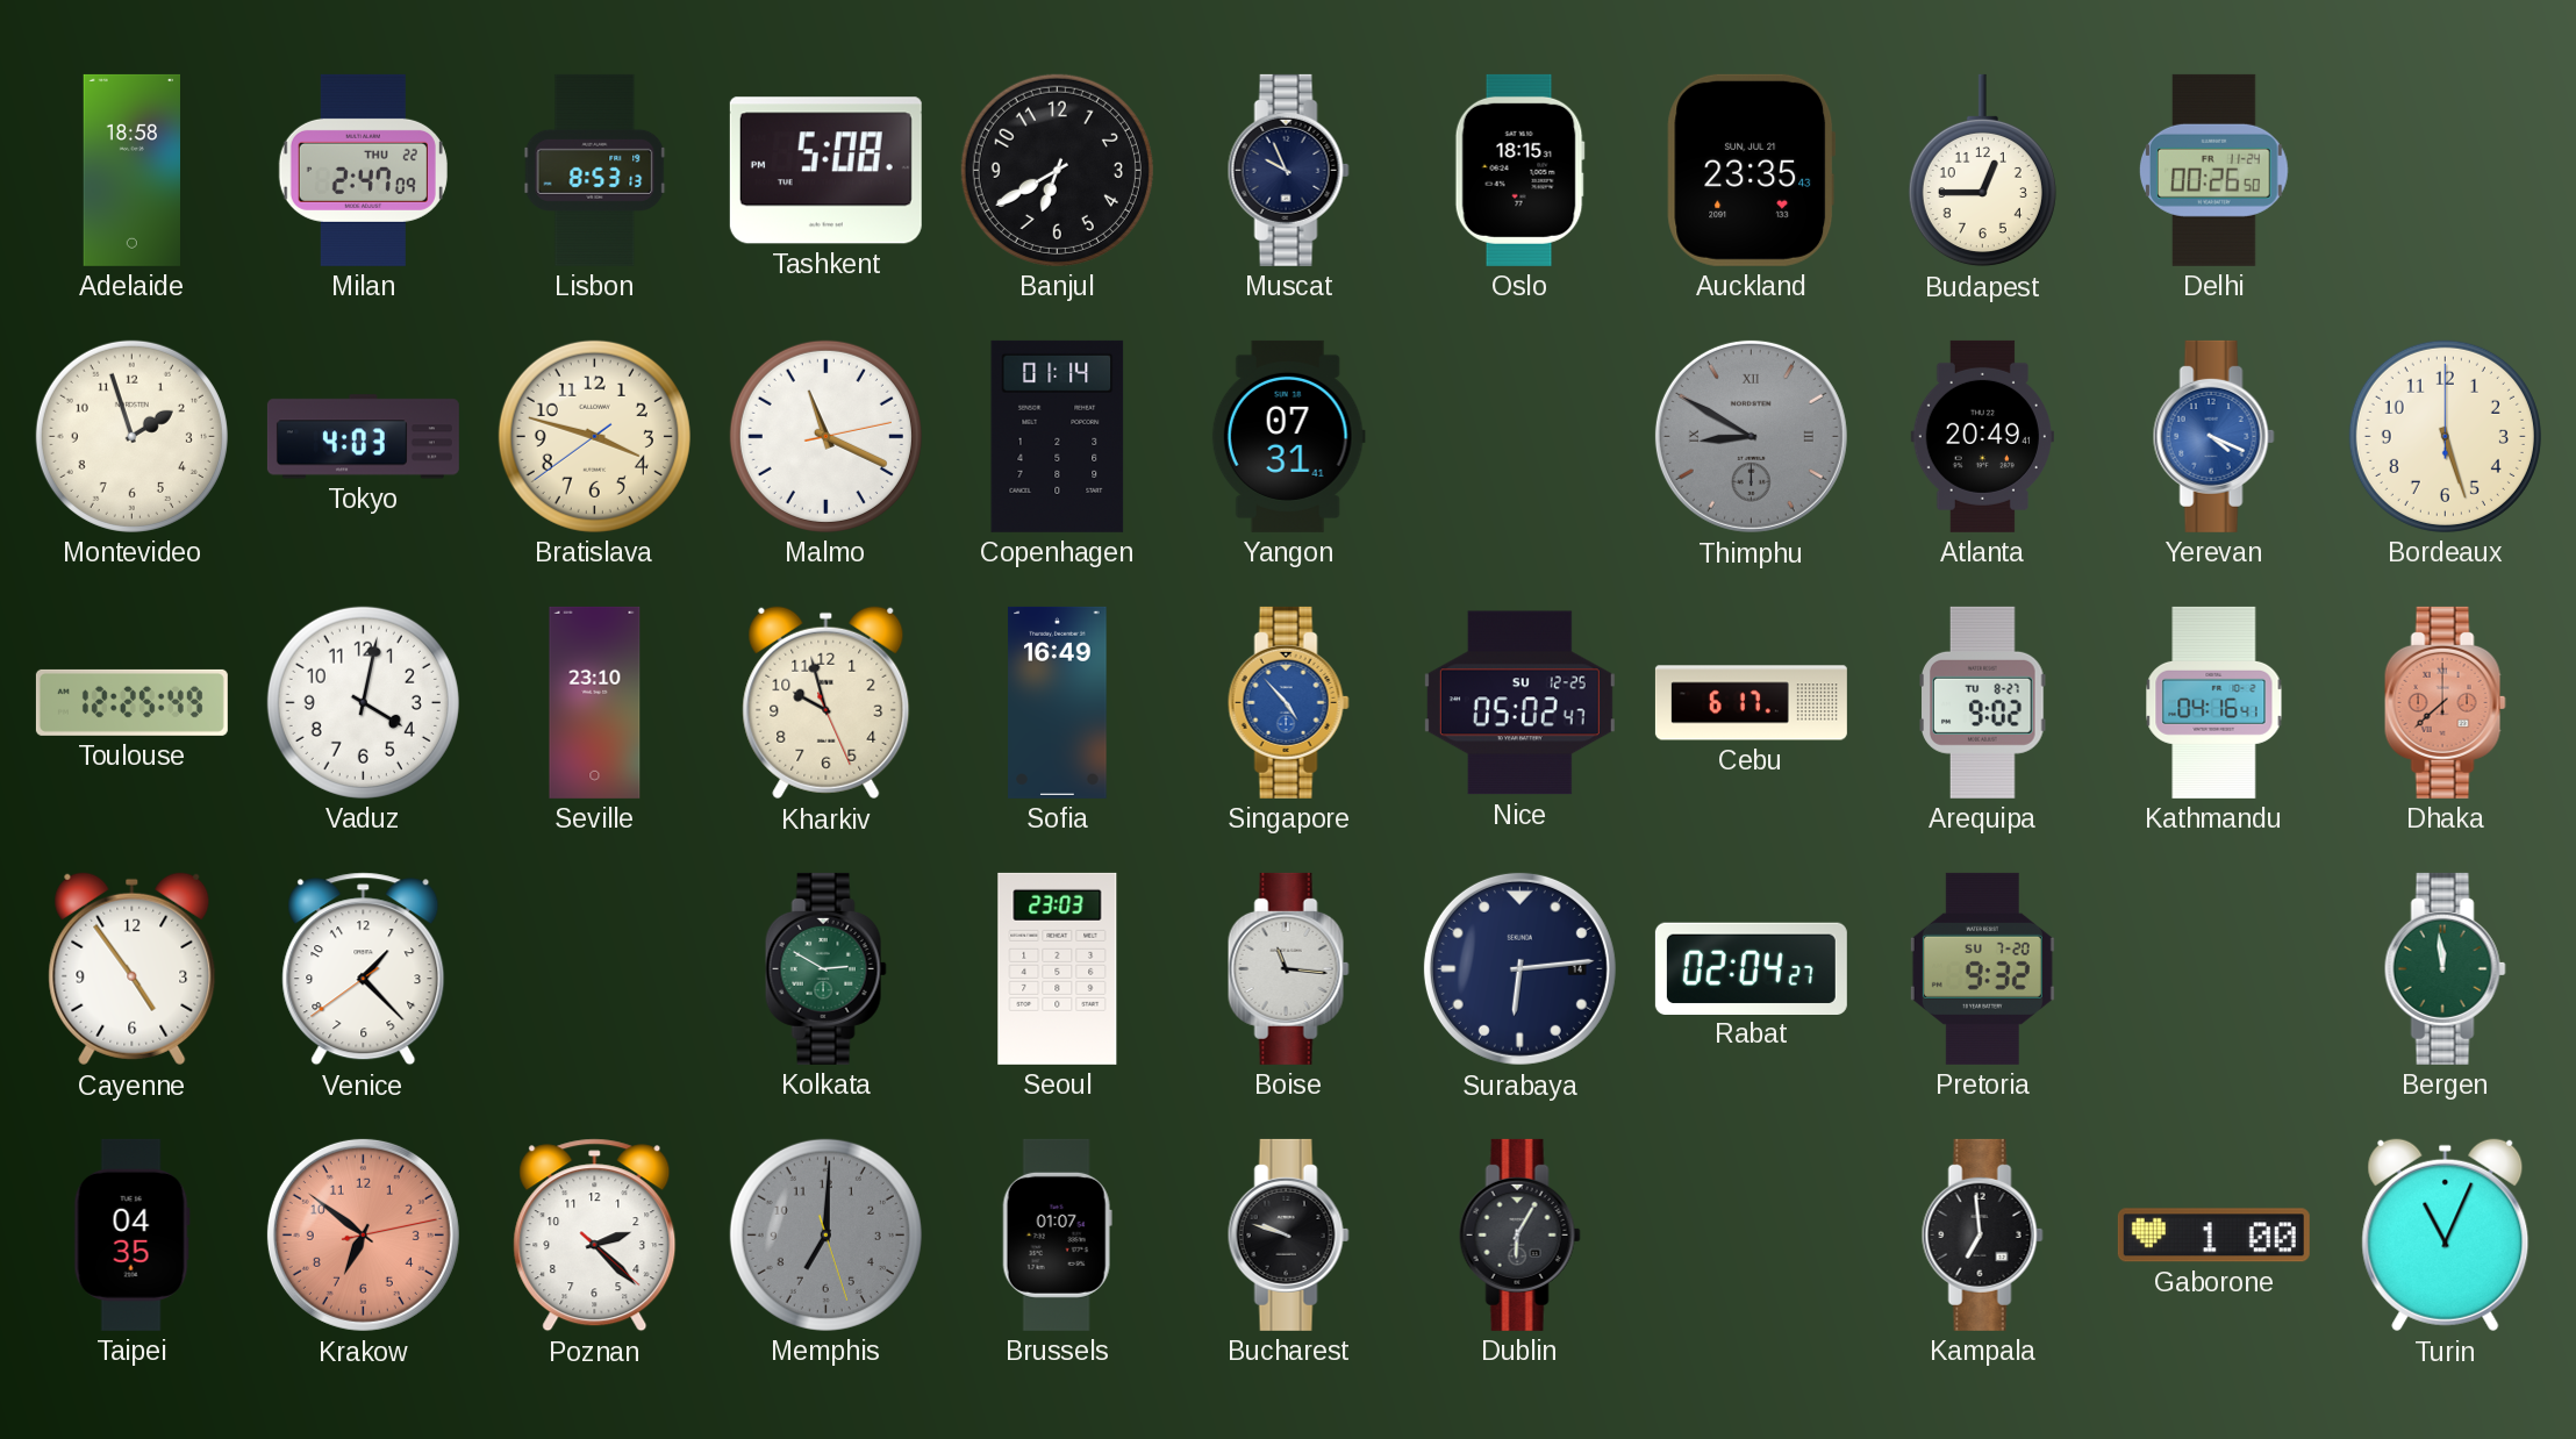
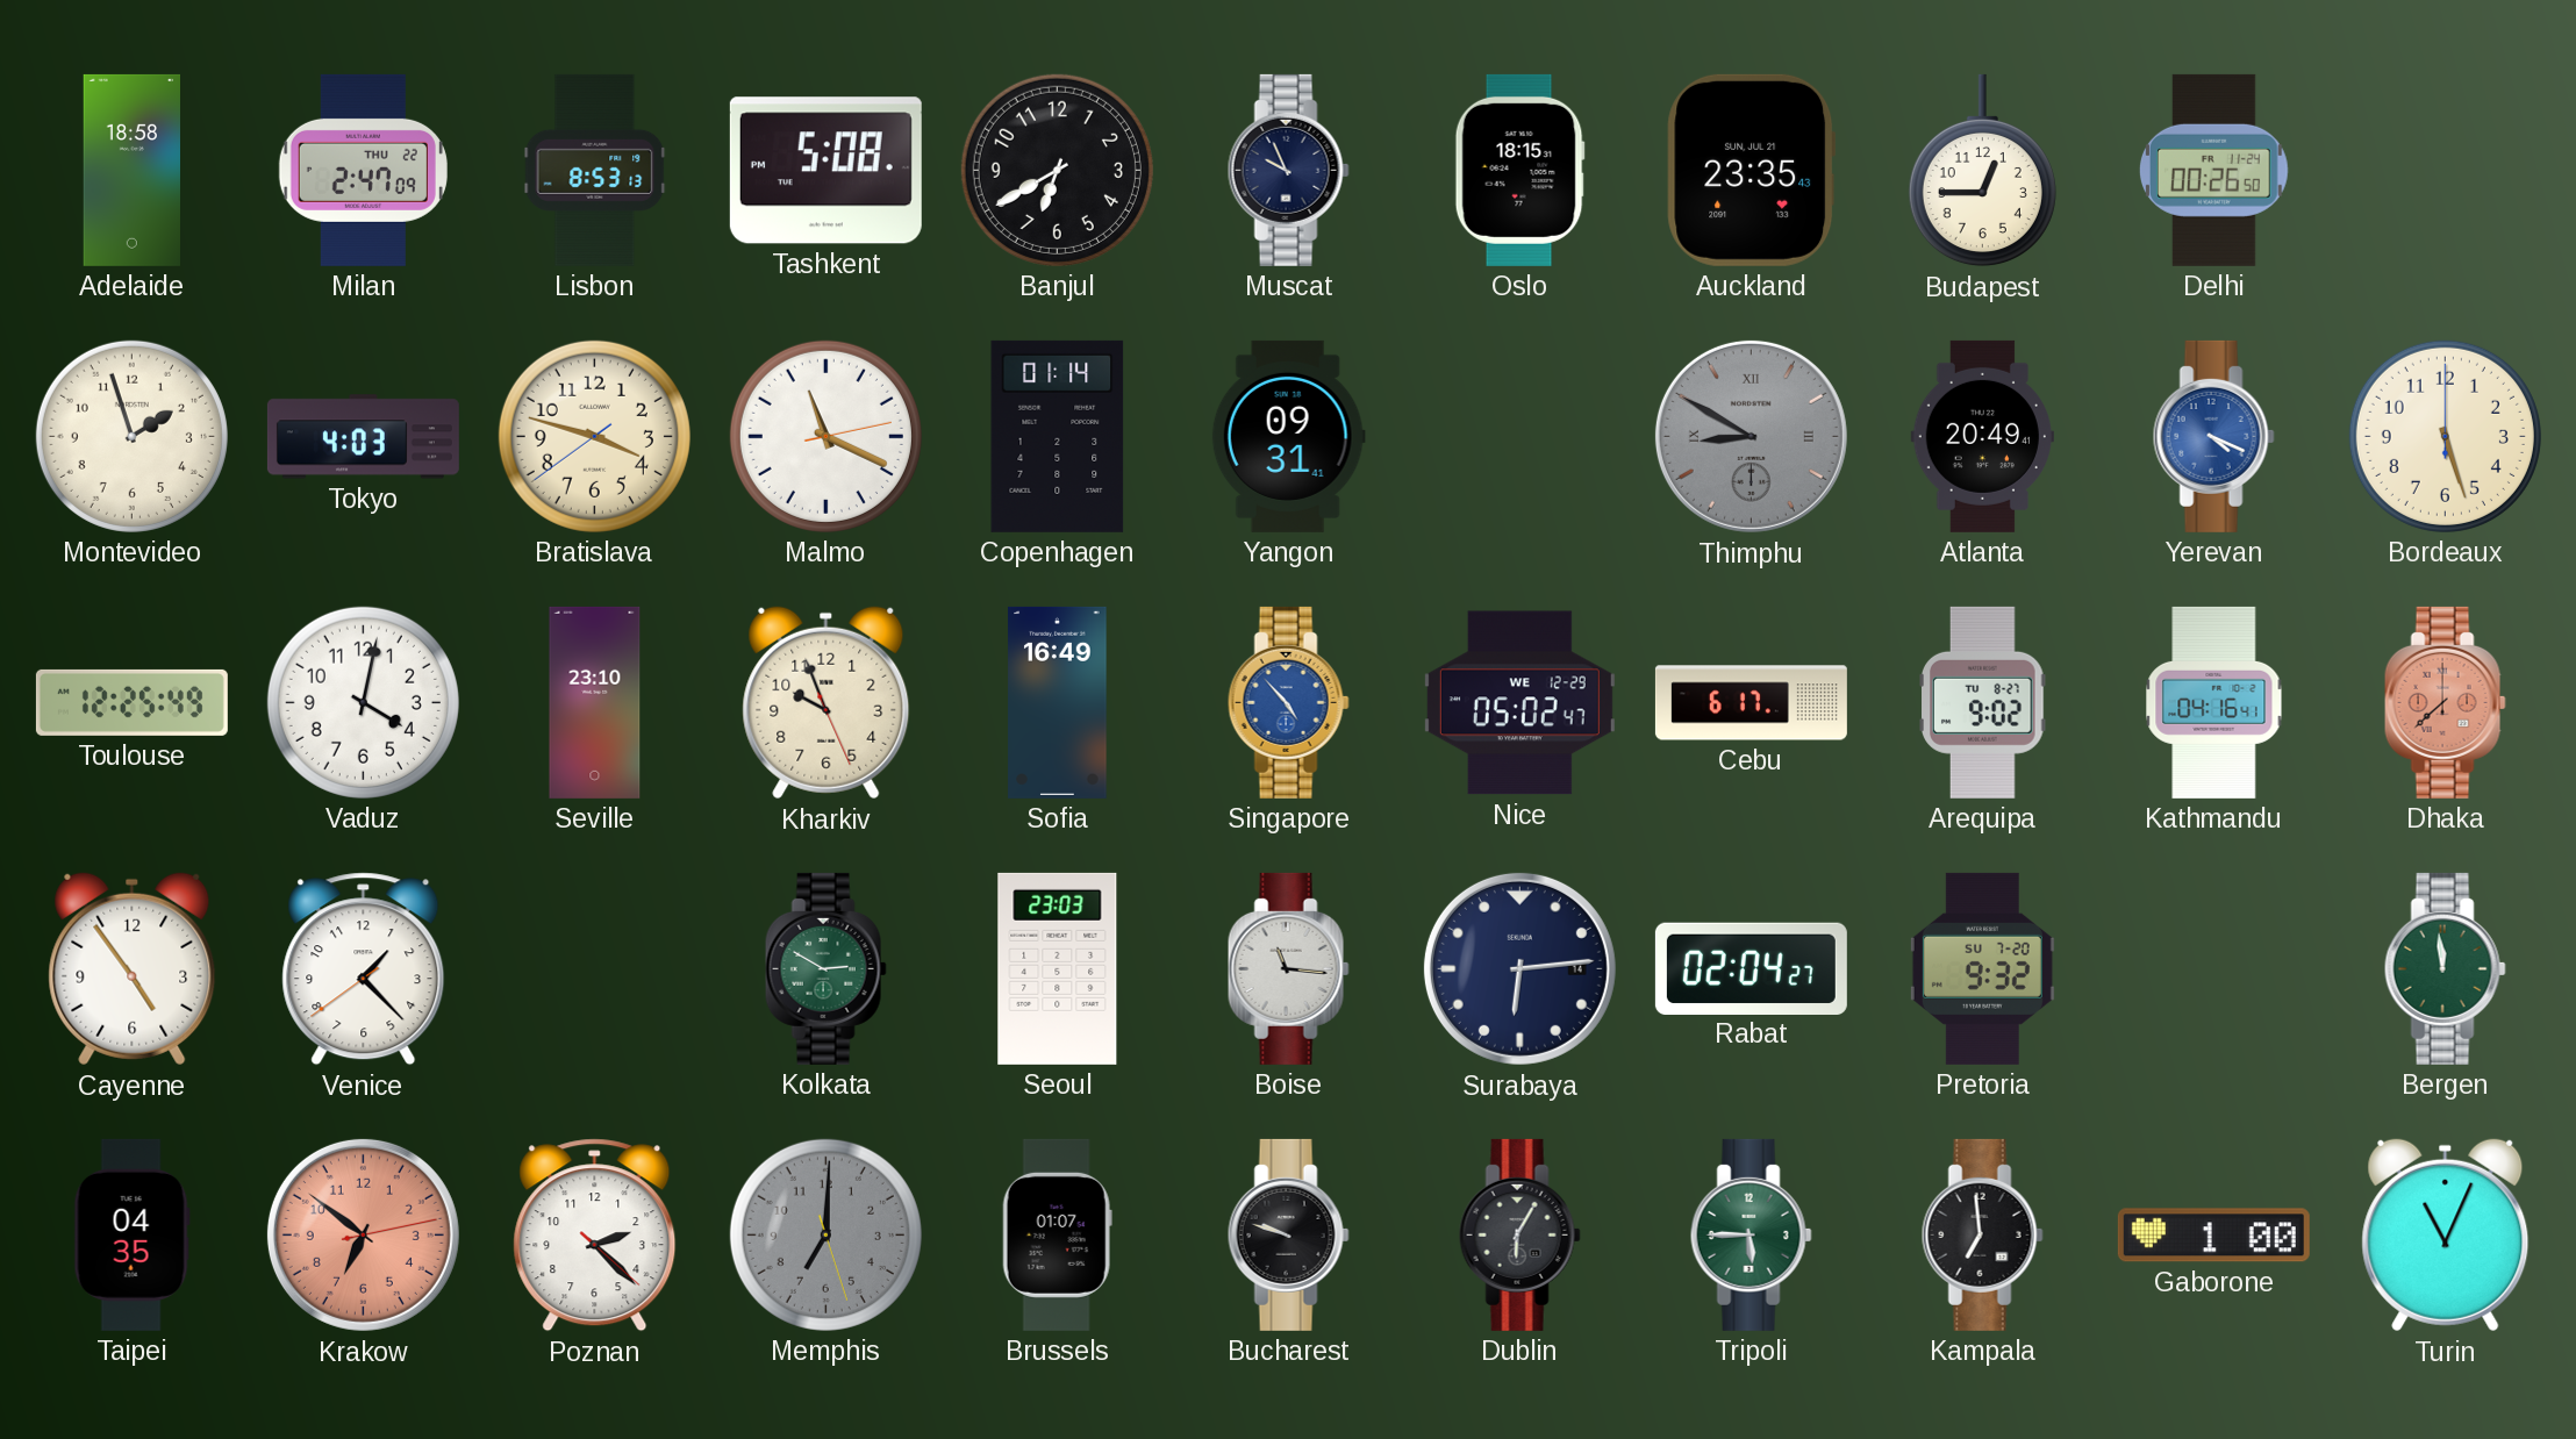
Yangon: 07:31 -> 09:31 (1288, 436)
Kharkiv: 9:57 -> 9:56 (827, 703)
Nice date: SU 12-25 -> WE 12-29 (1519, 703)
Tripoli: none -> 5:45 (1751, 1234)
